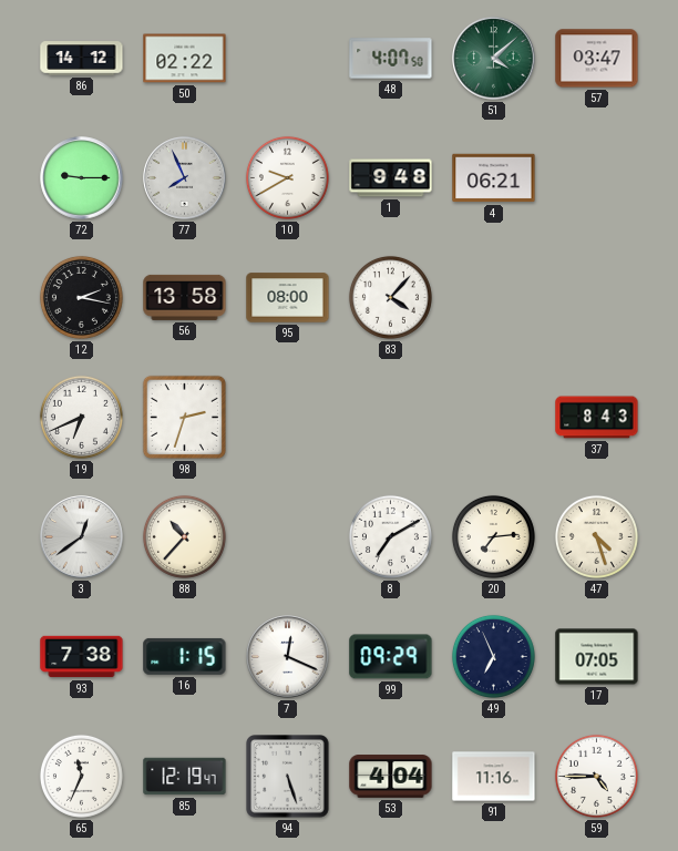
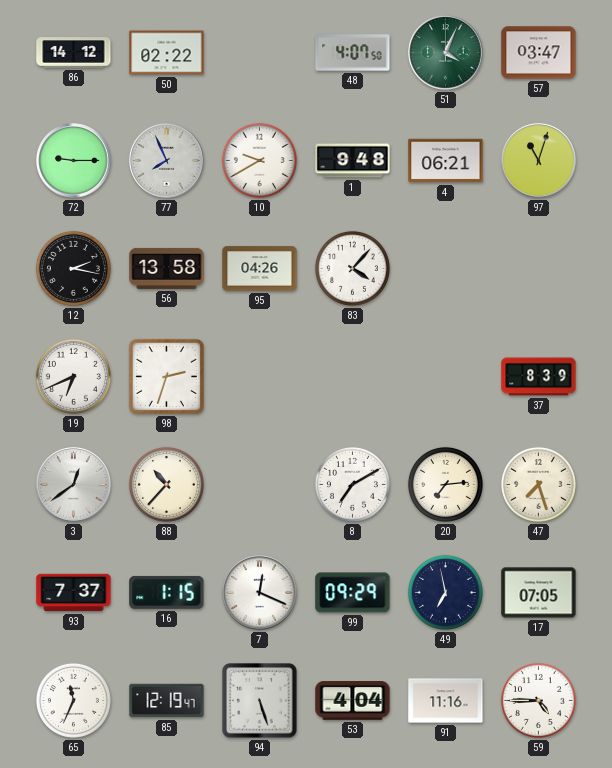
51: 4:08 -> 4:04 (446, 53)
97: none -> 11:03 (539, 161)
95: 08:00 -> 04:26 (260, 269)
37: 8:43 -> 8:39 (539, 377)
47: 4:27 -> 7:27 (538, 484)
93: 7:38 -> 7:37 (74, 593)
49: 6:56 -> 6:58 (445, 592)
